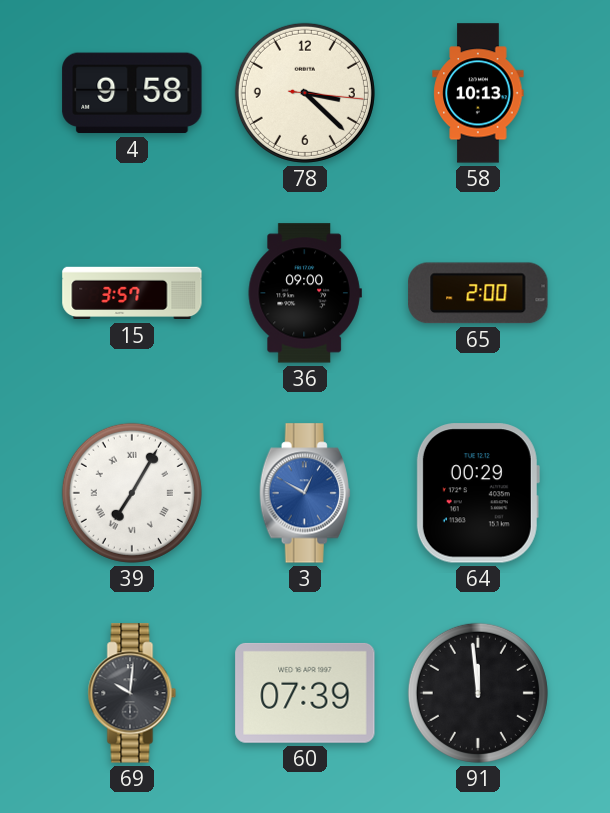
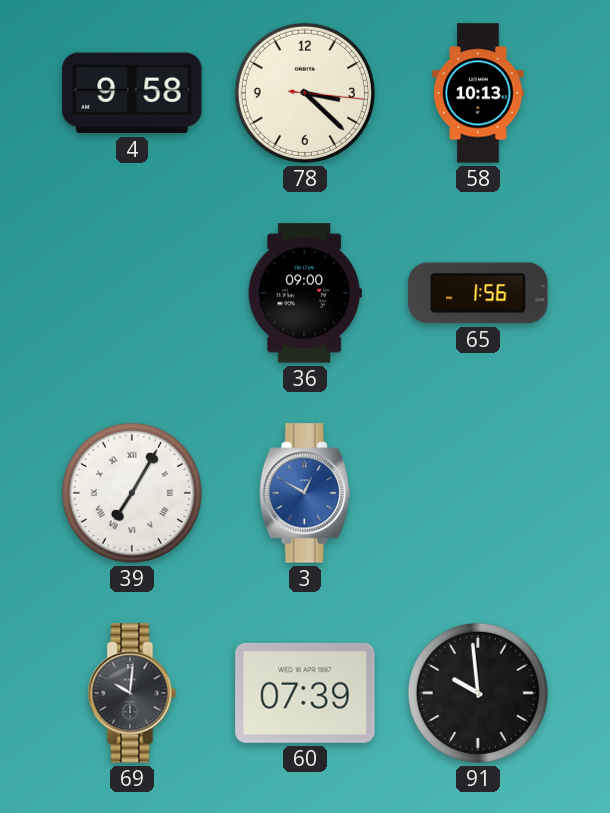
15: 3:57 -> none (132, 293)
65: 2:00 -> 1:56 (478, 293)
64: 00:29 -> none (478, 493)
91: 11:59 -> 9:59 (478, 693)
